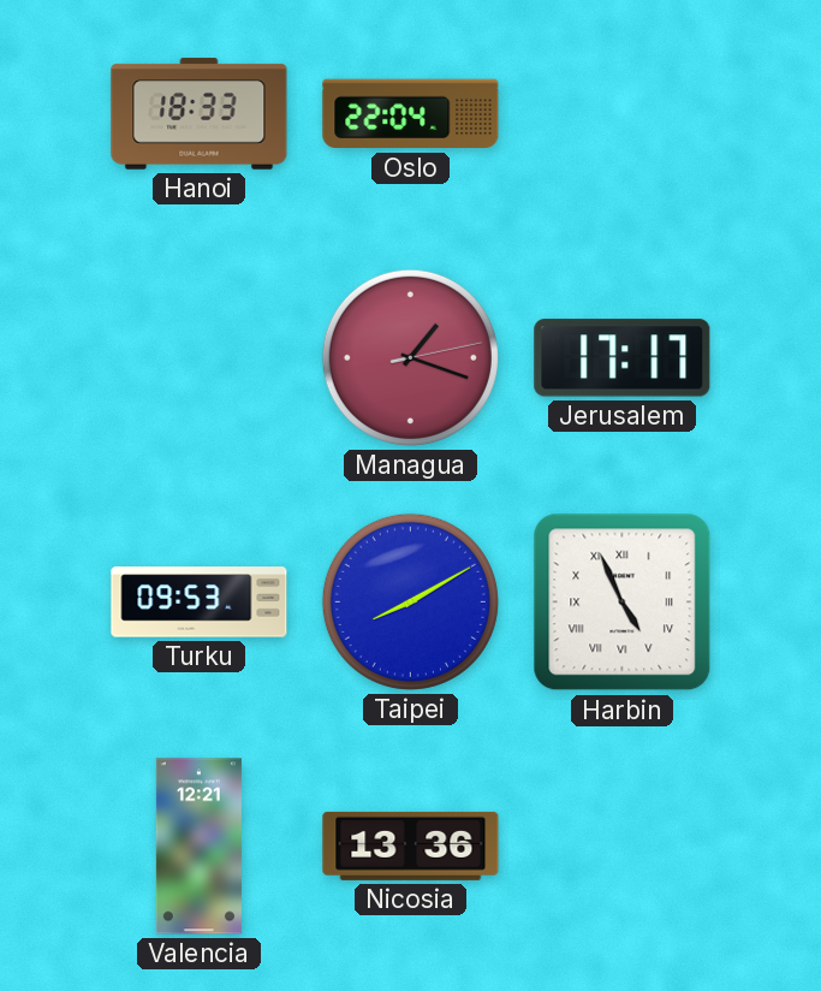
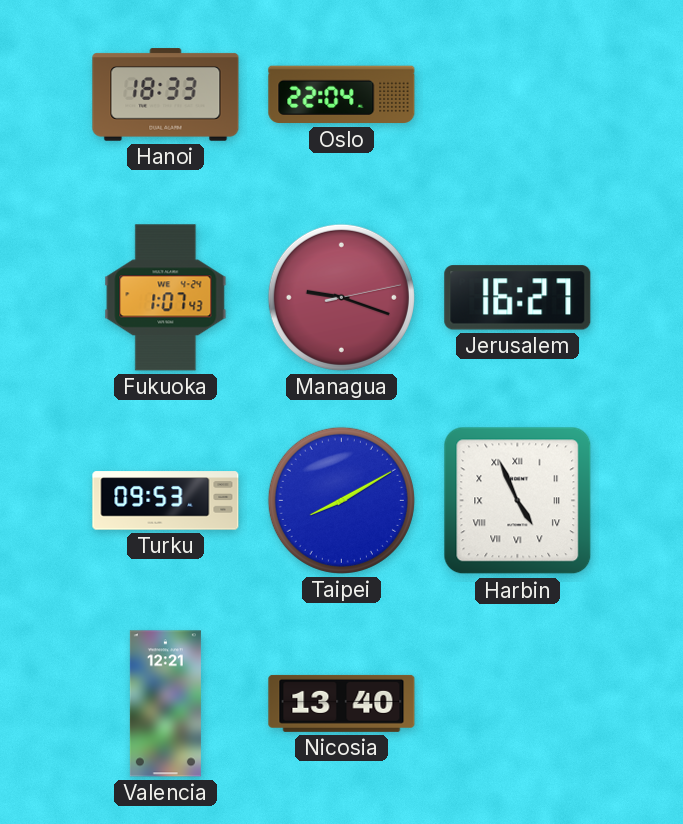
Fukuoka: none -> 1:07 (166, 298)
Managua: 1:18 -> 9:18 (341, 297)
Jerusalem: 17:17 -> 16:27 (518, 298)
Nicosia: 13:36 -> 13:40 (342, 703)
